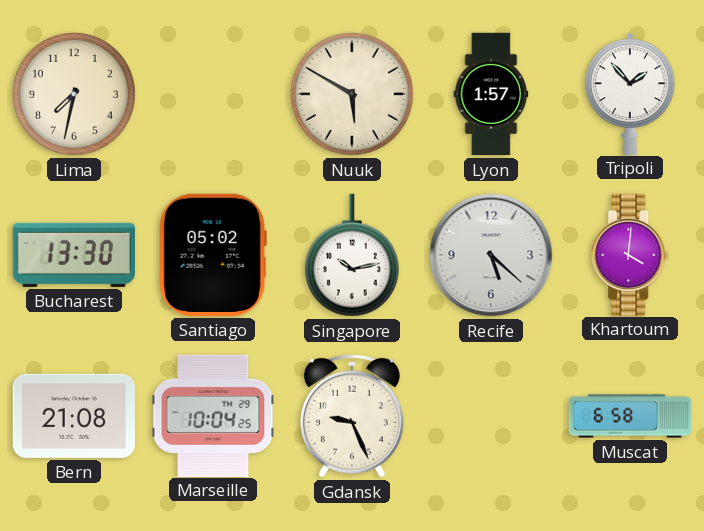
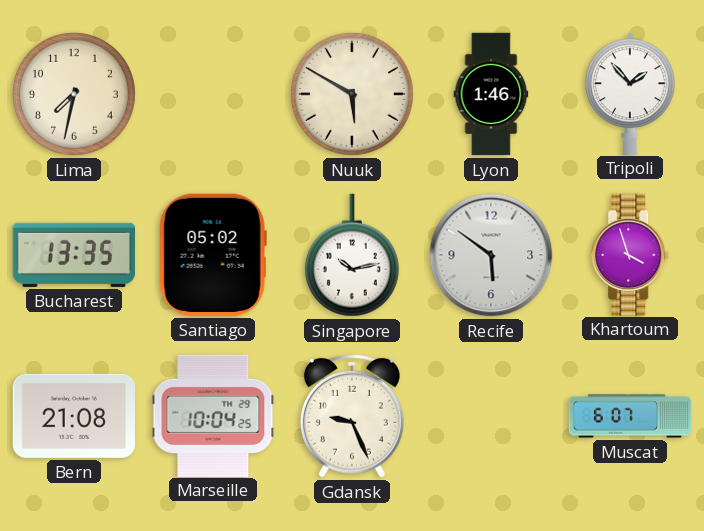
Lyon: 1:57 -> 1:46 (491, 94)
Bucharest: 13:30 -> 13:35 (73, 255)
Recife: 5:22 -> 5:51 (491, 255)
Khartoum: 4:01 -> 3:57 (631, 254)
Muscat: 6:58 -> 6:07 (630, 416)
